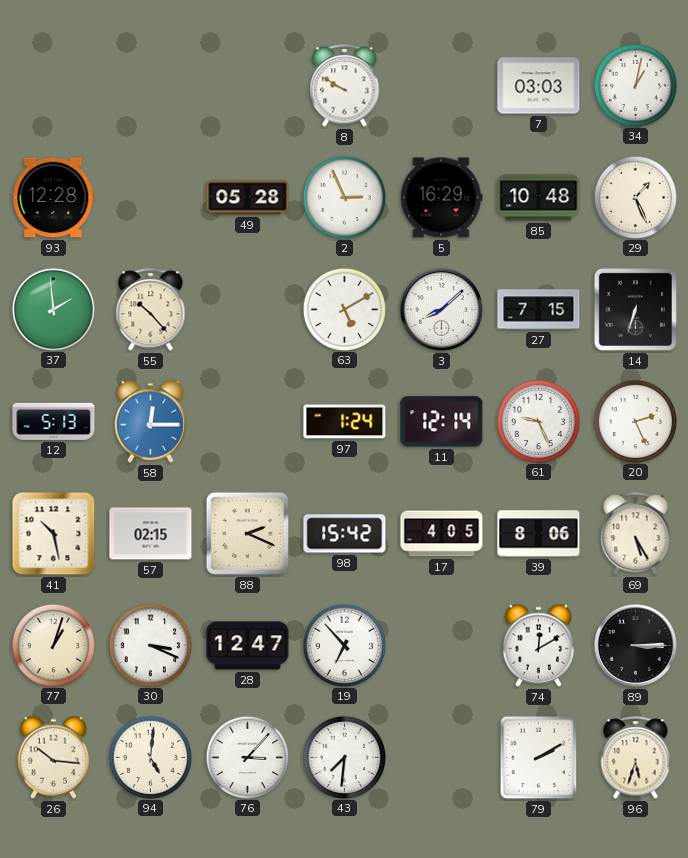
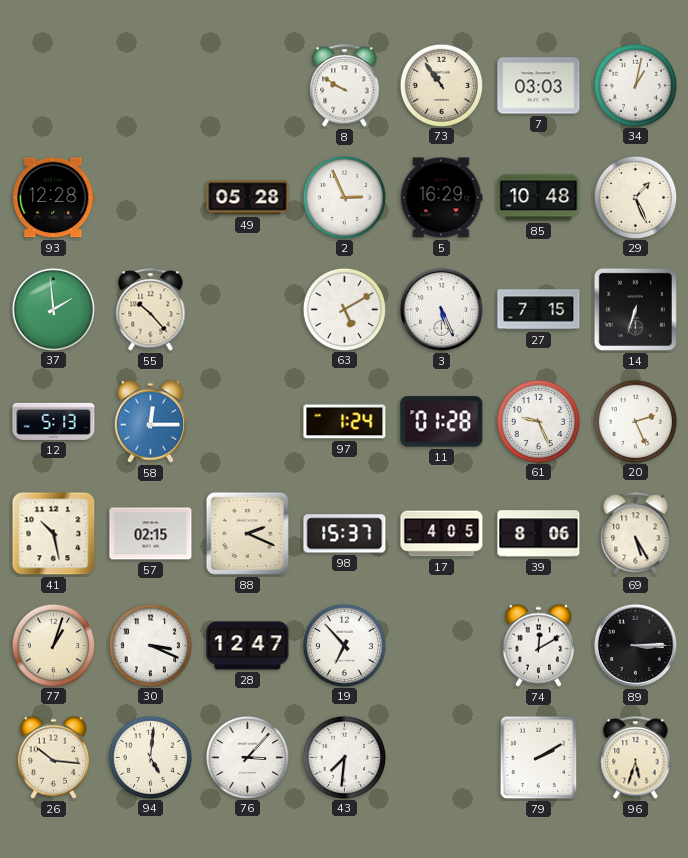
73: none -> 10:54 (441, 85)
3: 8:08 -> 5:26 (441, 309)
11: 12:14 -> 01:28 (442, 422)
98: 15:42 -> 15:37 (345, 534)
